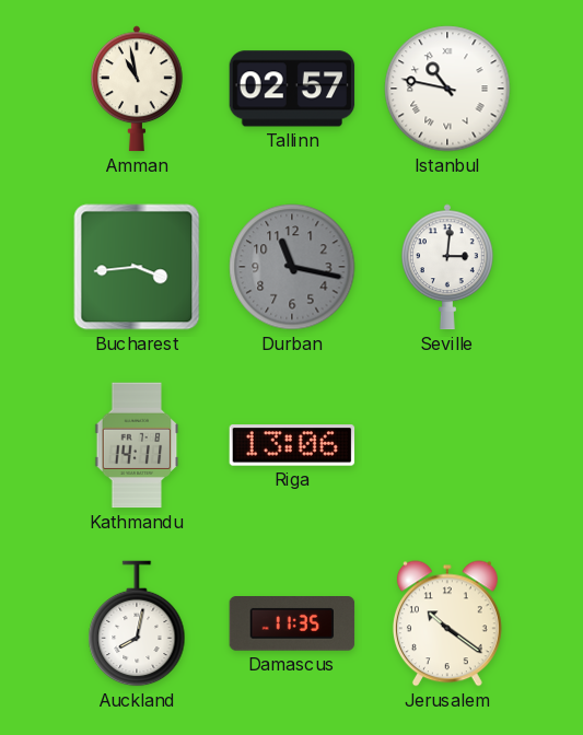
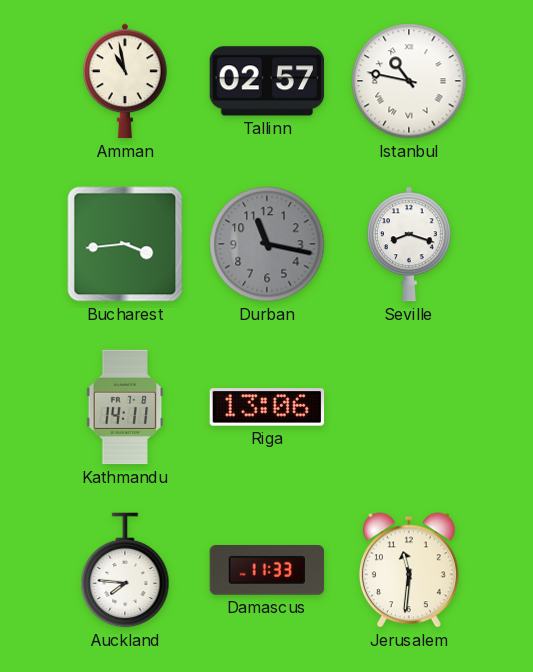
Seville: 3:01 -> 8:18 (410, 244)
Auckland: 8:02 -> 7:46 (125, 570)
Damascus: 11:35 -> 11:33 (267, 571)
Jerusalem: 10:21 -> 11:31 (409, 570)
